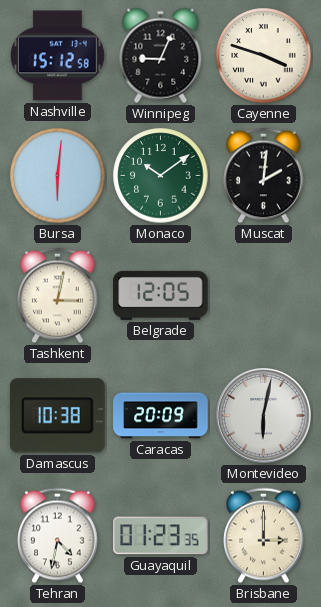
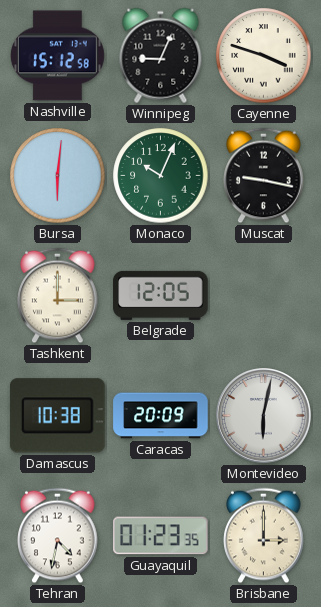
Monaco: 10:09 -> 10:04 (161, 176)
Muscat: 2:01 -> 9:17 (264, 176)
Tashkent: 3:02 -> 3:00 (58, 296)
